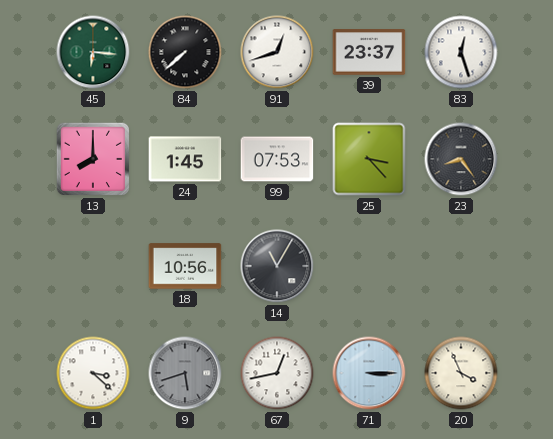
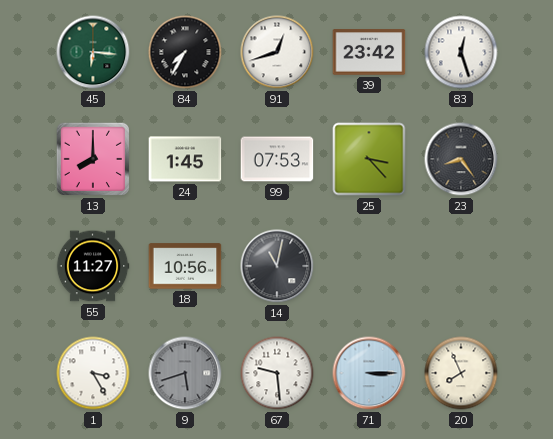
84: 7:38 -> 7:35 (185, 52)
39: 23:37 -> 23:42 (369, 52)
55: none -> 11:27 (93, 266)
14: 11:05 -> 11:02 (277, 266)
1: 3:22 -> 3:25 (93, 373)
67: 12:43 -> 9:29 (277, 373)
20: 3:56 -> 7:56 (461, 373)
